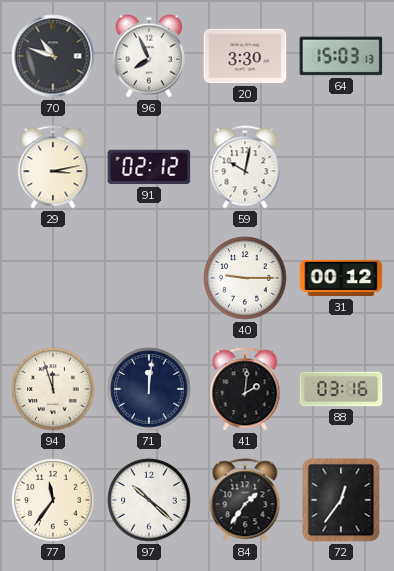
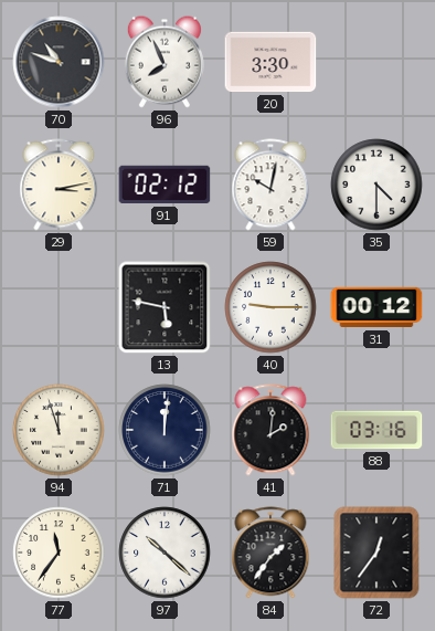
64: 15:03 -> none (341, 56)
35: none -> 4:30 (376, 185)
13: none -> 5:47 (165, 307)
